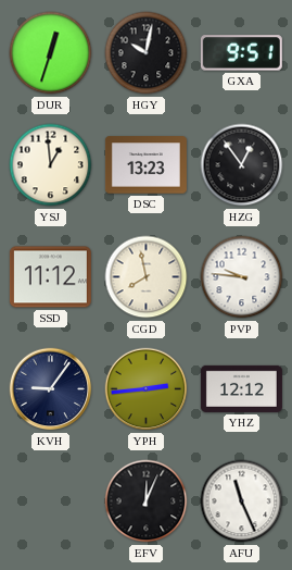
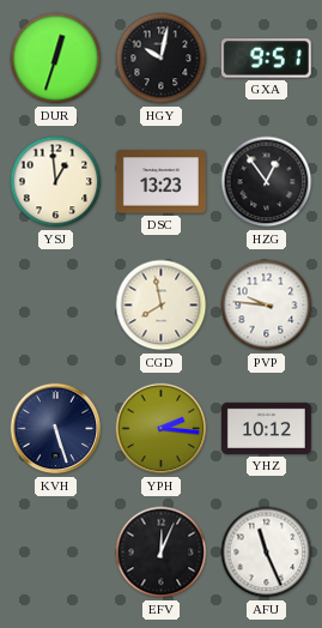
SSD: 11:12 -> none (50, 277)
KVH: 9:06 -> 5:27 (56, 429)
YPH: 2:44 -> 2:16 (162, 429)
YHZ: 12:12 -> 10:12 (266, 428)
